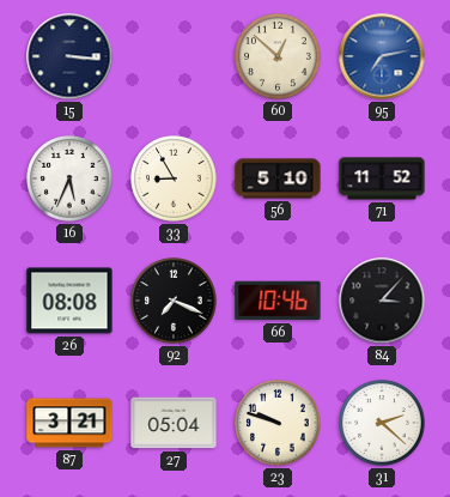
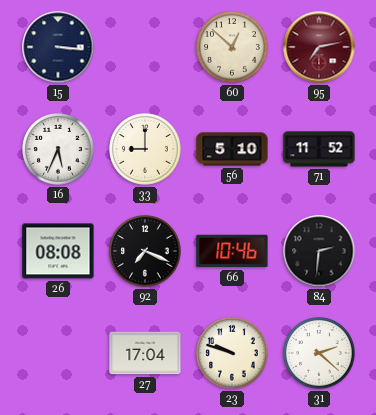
95 dial: blue -> burgundy (319, 47)
33: 8:55 -> 9:00 (145, 149)
84: 3:07 -> 2:31 (319, 251)
87: 3:21 -> none (69, 423)
27: 05:04 -> 17:04 (145, 353)
